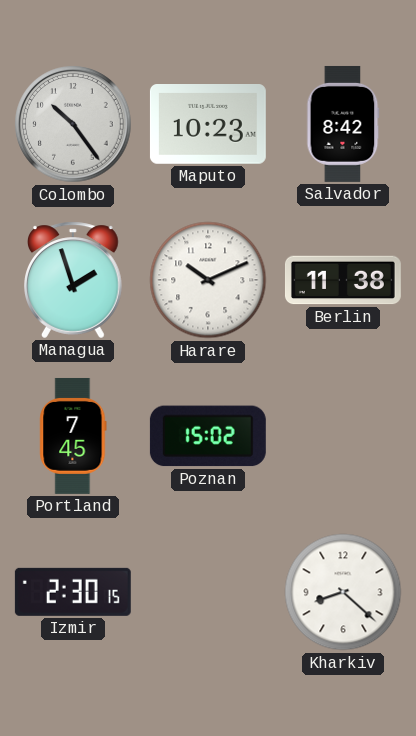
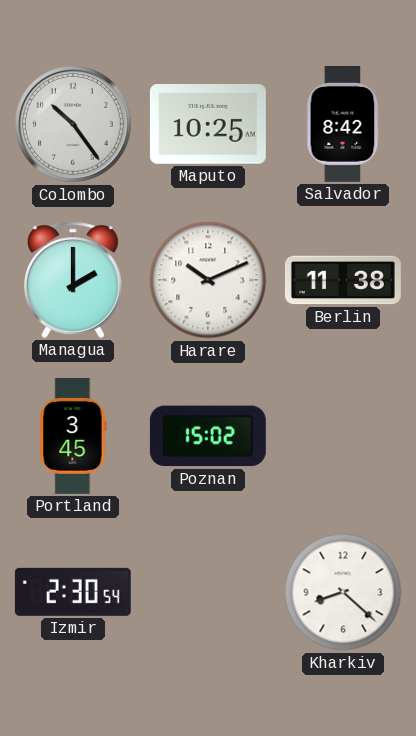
Maputo: 10:23 -> 10:25 (208, 125)
Managua: 1:57 -> 2:00 (74, 280)
Portland: 7:45 -> 3:45 (73, 436)
Izmir: 2:30:15 -> 2:30:54 (73, 592)
